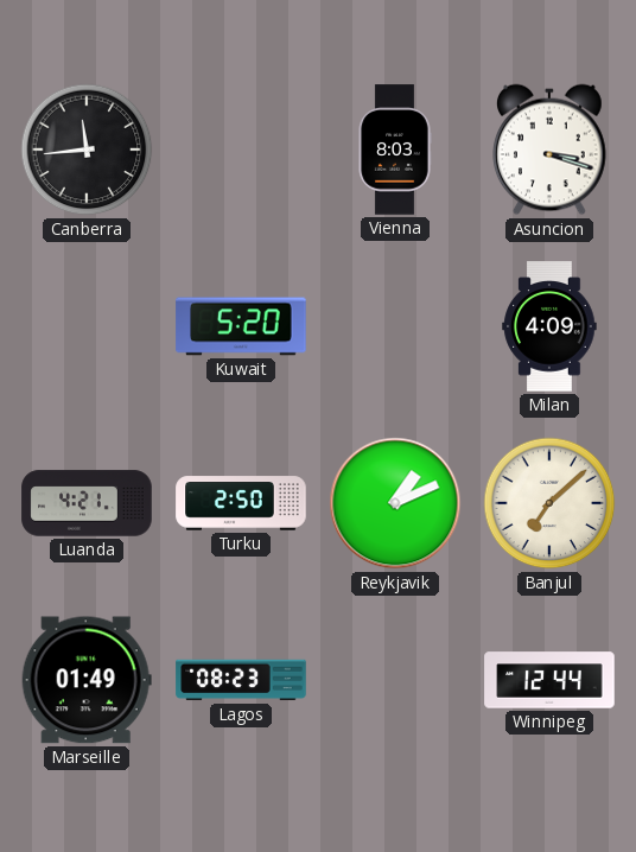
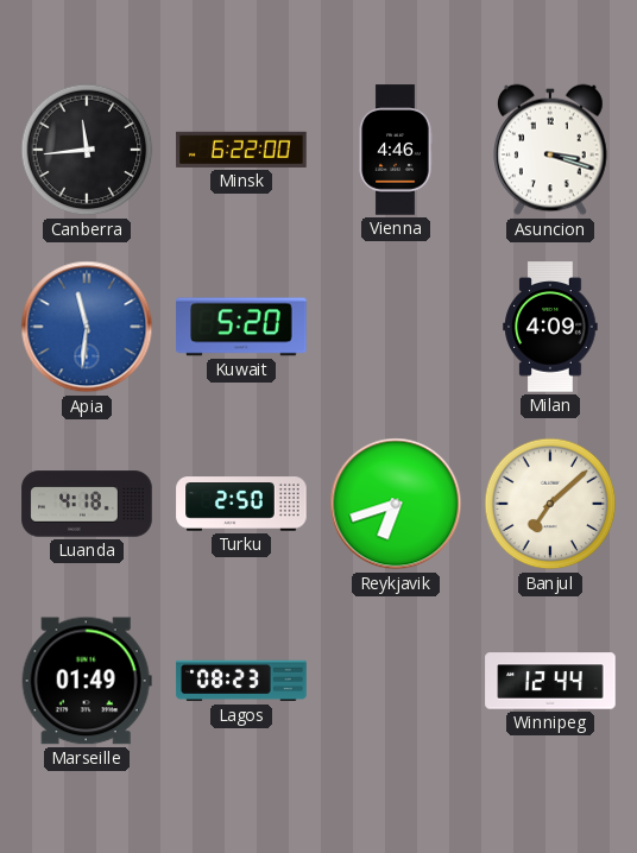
Minsk: none -> 6:22 (241, 150)
Vienna: 8:03 -> 4:46 (396, 150)
Apia: none -> 11:31 (87, 327)
Luanda: 4:21 -> 4:18 (87, 504)
Reykjavik: 1:11 -> 6:42 (396, 504)
